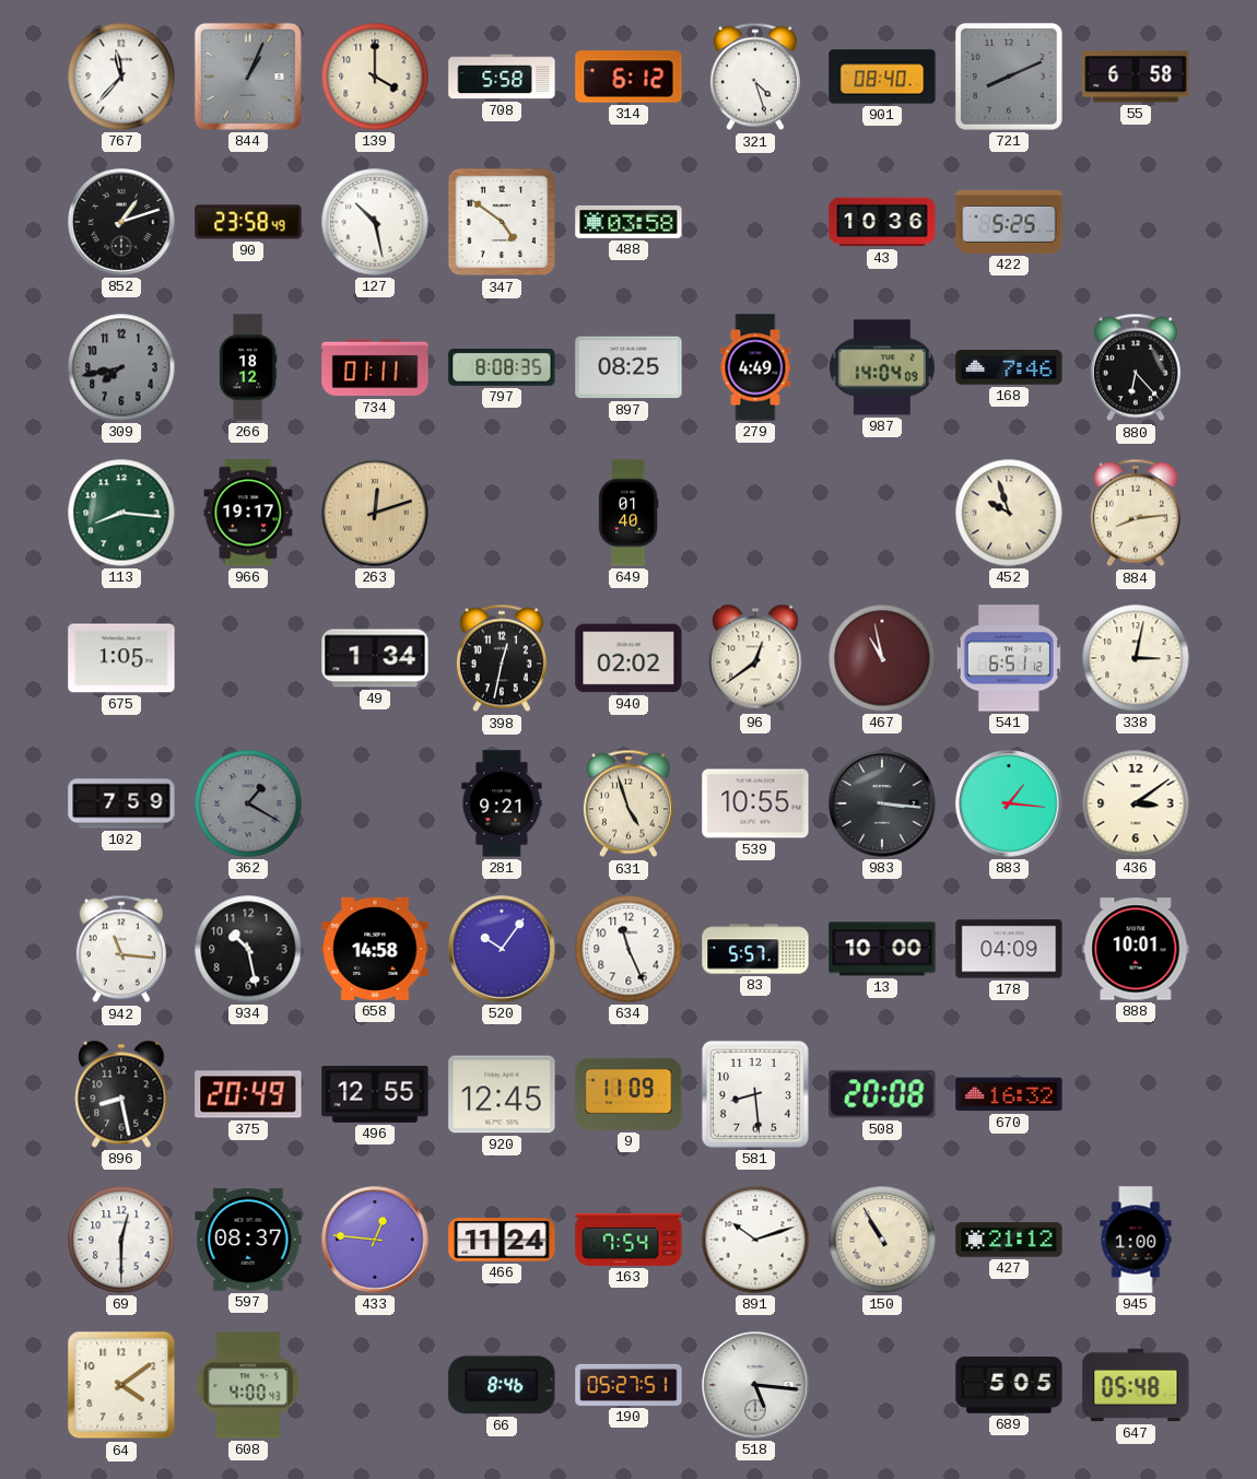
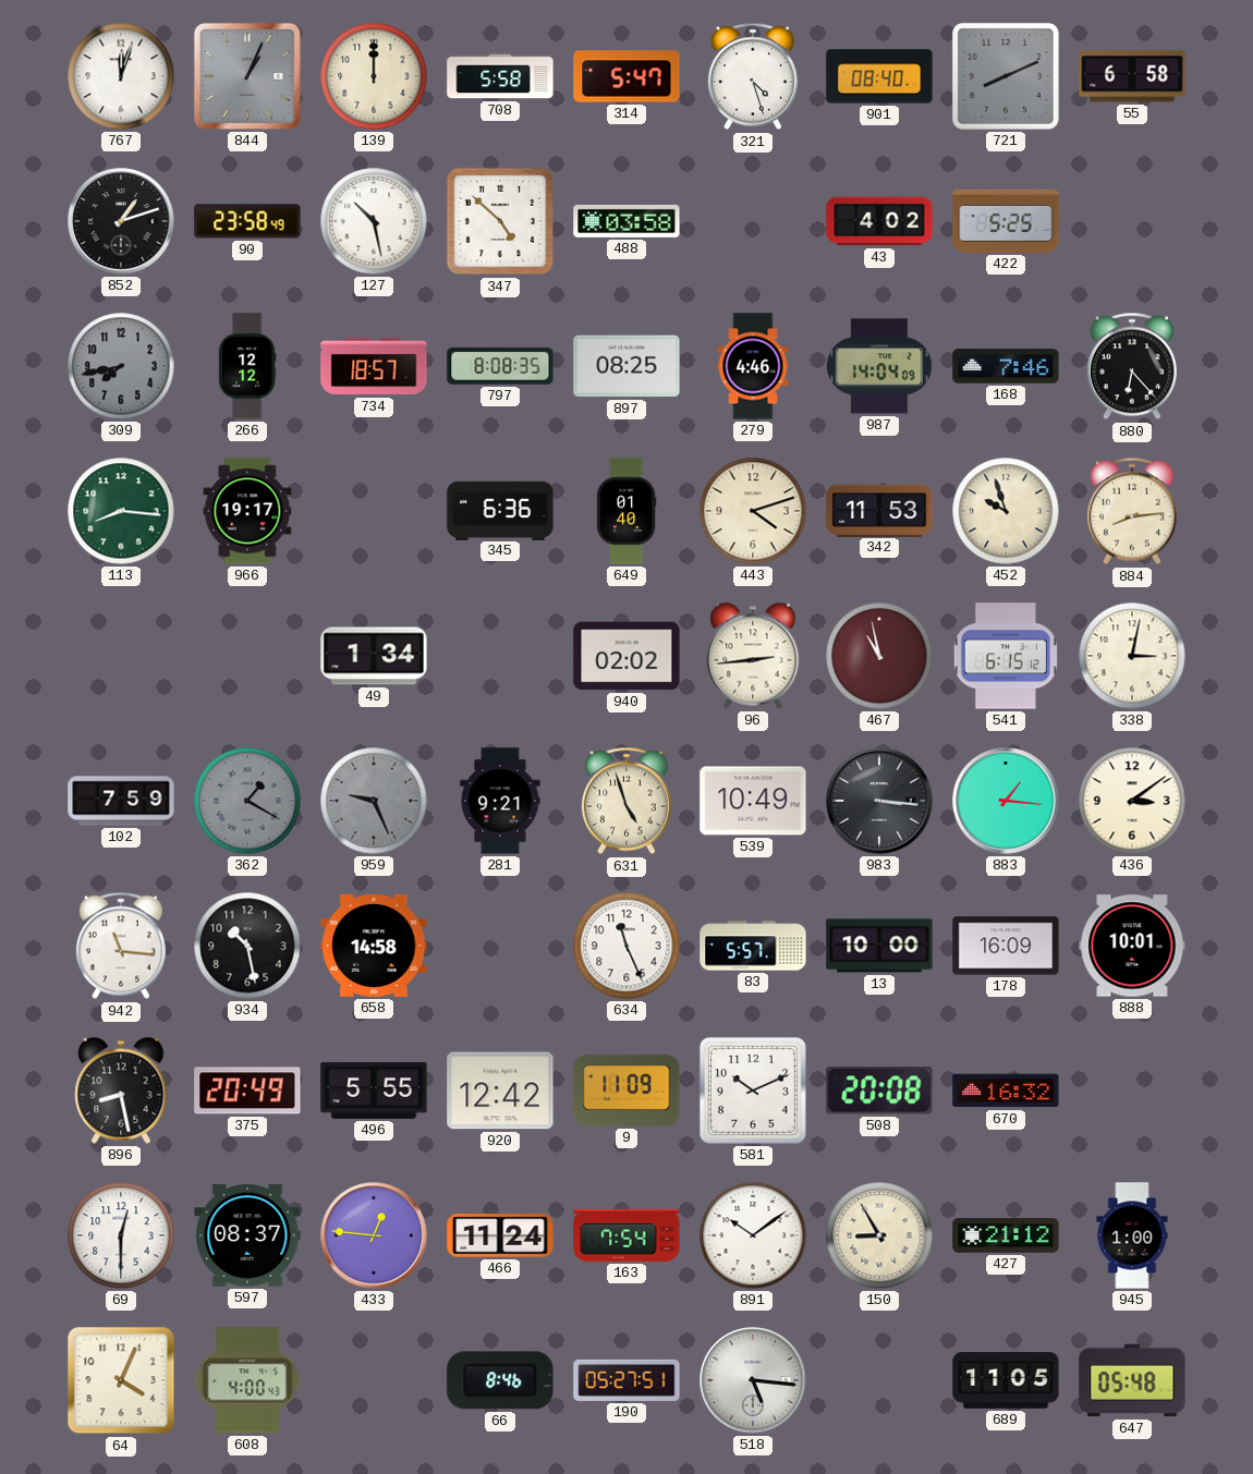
767: 11:37 -> 12:03 (121, 76)
139: 4:00 -> 12:00 (374, 76)
314: 6:12 -> 5:47 (626, 76)
347: 4:51 -> 4:52 (500, 221)
43: 10:36 -> 4:02 (879, 221)
266: 18:12 -> 12:12 (247, 366)
734: 01:11 -> 18:57 (374, 366)
279: 4:49 -> 4:46 (753, 366)
263: 12:12 -> none (375, 513)
345: none -> 6:36 (500, 510)
443: none -> 4:12 (753, 511)
342: none -> 11:53 (879, 510)
675: 1:05 -> none (121, 658)
398: 12:32 -> none (502, 658)
96: 12:39 -> 2:44 (753, 656)
541: 6:51 -> 6:15 (1006, 656)
959: none -> 9:26 (374, 801)
539: 10:55 -> 10:49 (753, 801)
520: 10:06 -> none (502, 949)
178: 04:09 -> 16:09 (1006, 946)
496: 12:55 -> 5:55 (374, 1091)
920: 12:45 -> 12:42 (500, 1091)
581: 8:29 -> 10:11 (753, 1091)
891: 10:12 -> 10:09 (753, 1235)
150: 10:55 -> 8:55 (879, 1235)
64: 4:09 -> 4:04 (121, 1380)
689: 5:05 -> 11:05 (1006, 1380)
